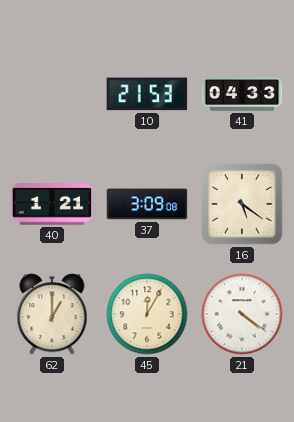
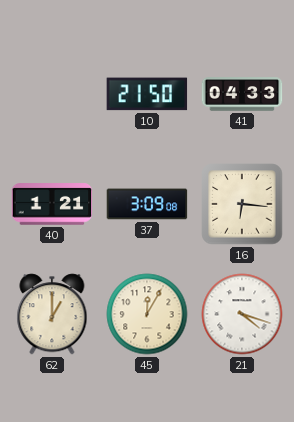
10: 21:53 -> 21:50 (147, 94)
16: 5:21 -> 6:16 (242, 204)
21: 4:21 -> 4:18 (242, 314)
